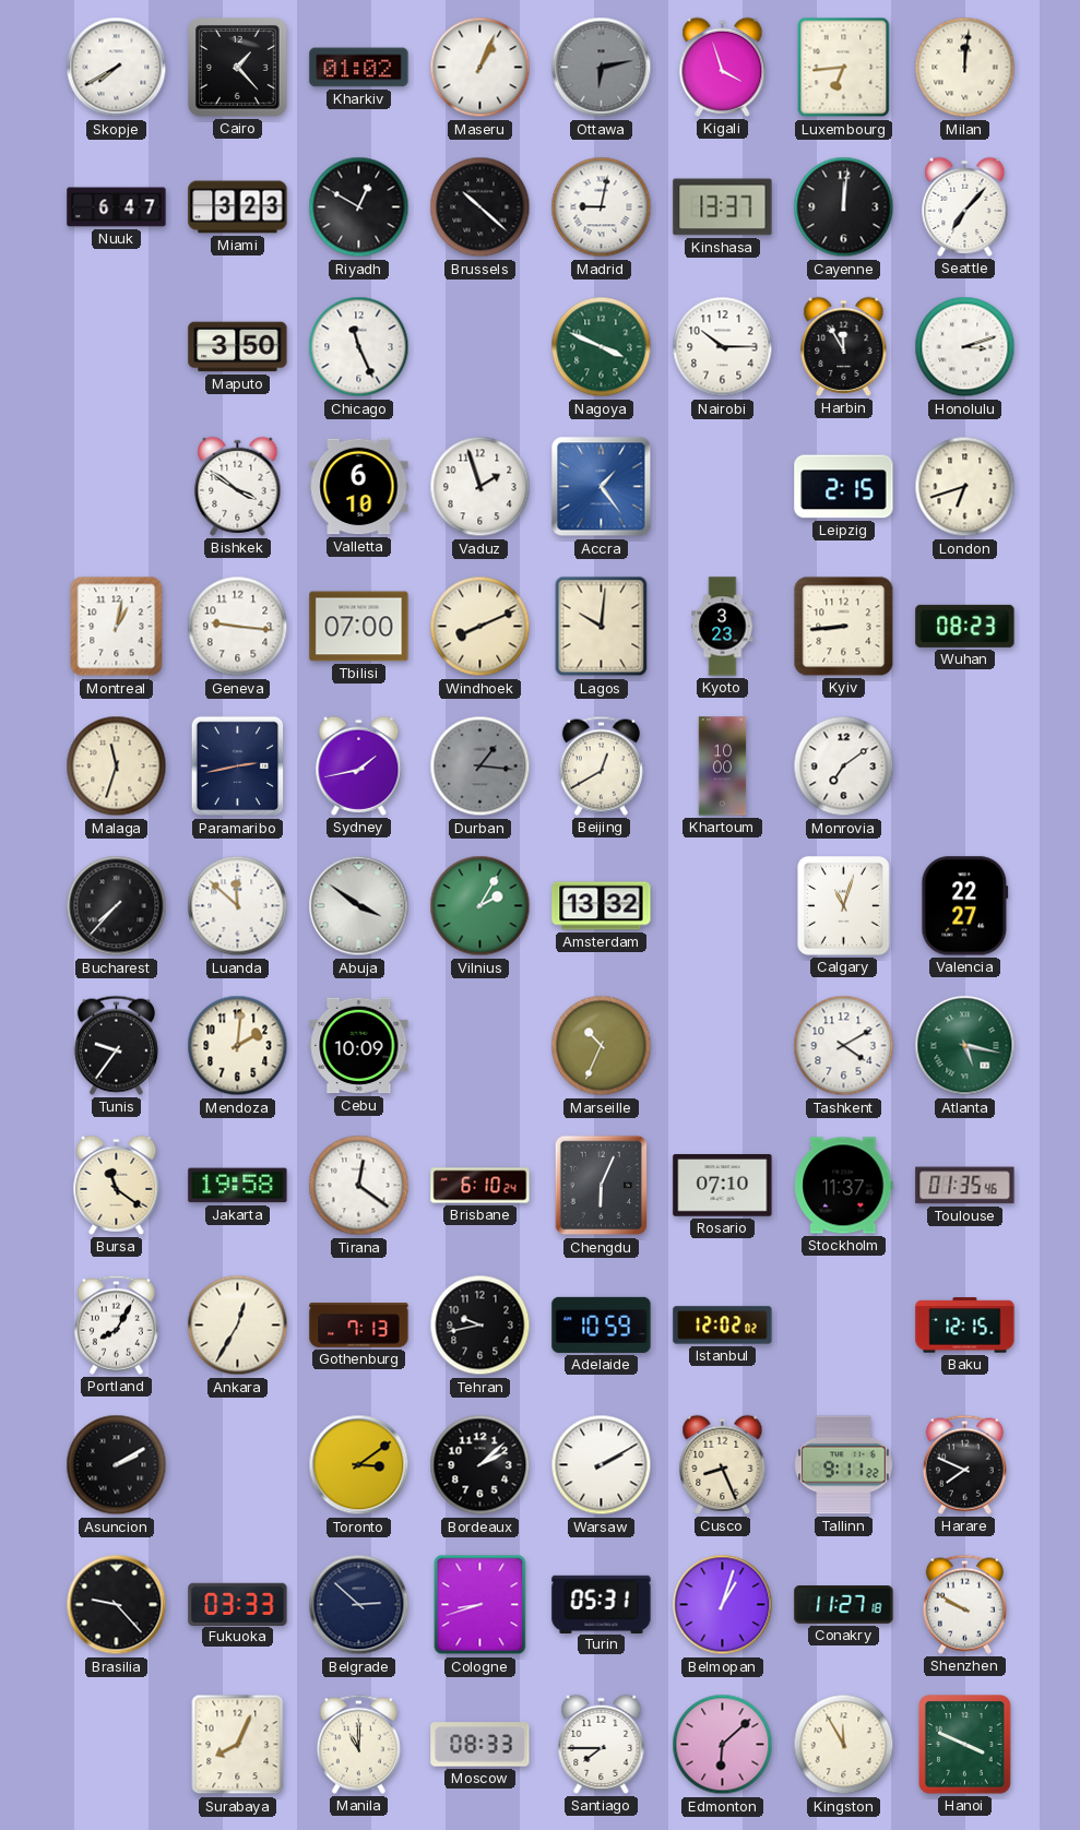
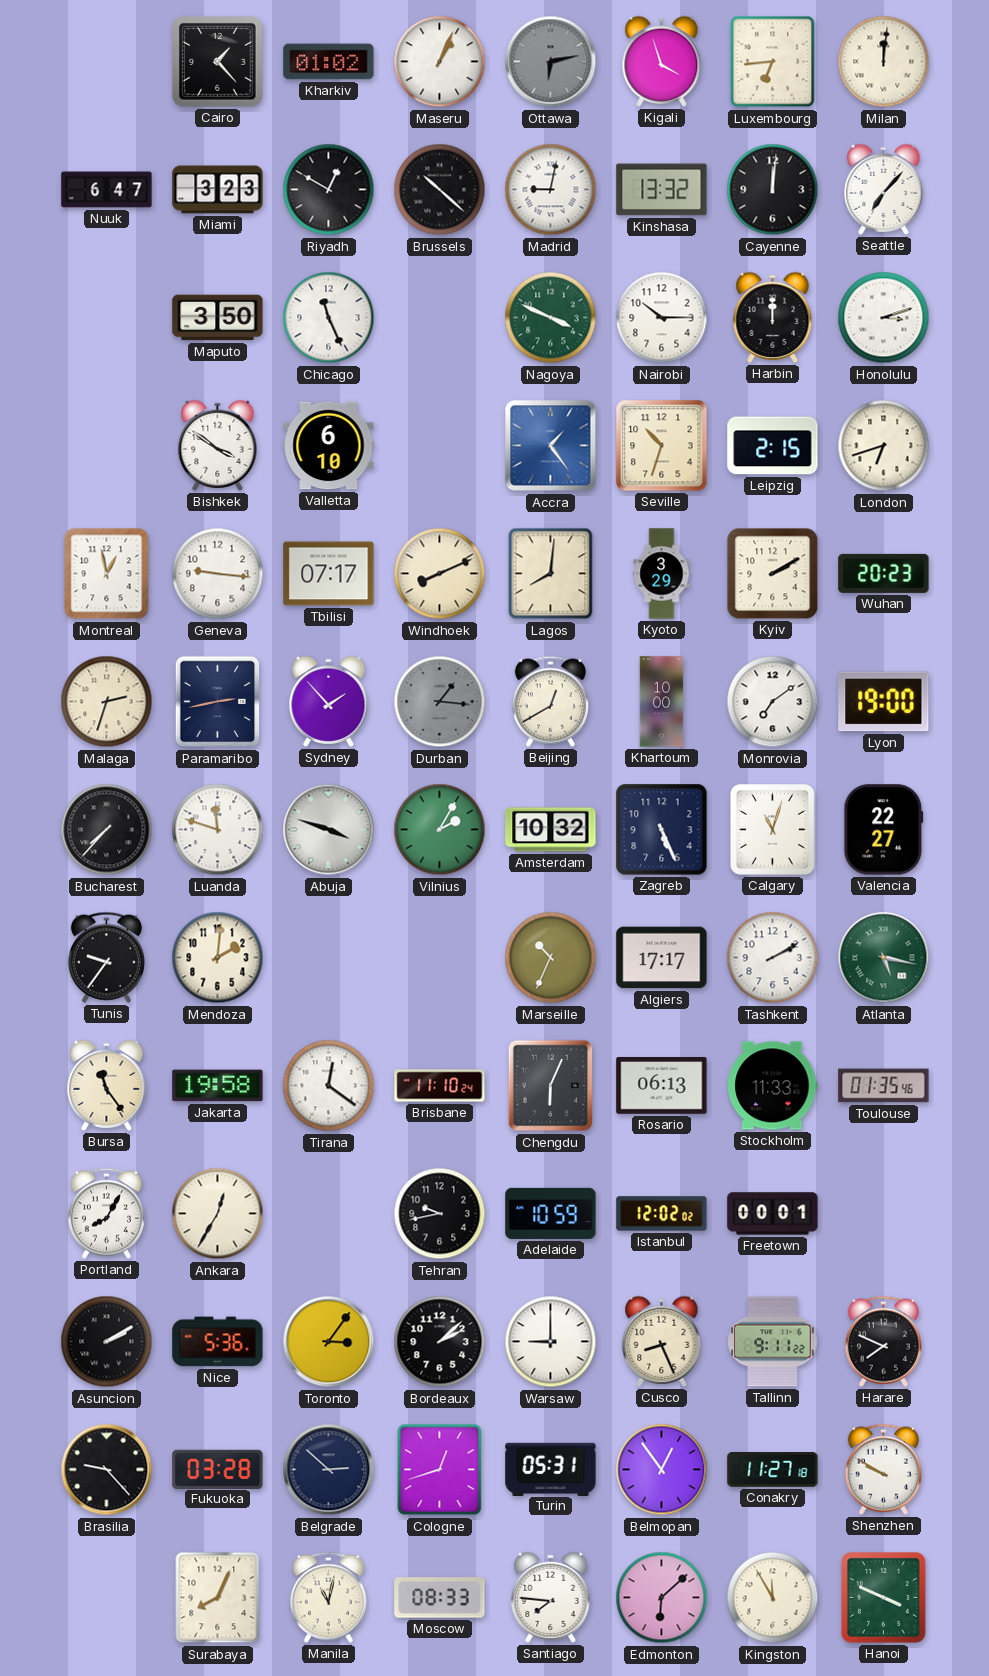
Skopje: 7:40 -> none (117, 68)
Kinshasa: 13:37 -> 13:32 (662, 190)
Harbin: 11:55 -> 12:00 (773, 317)
Vaduz: 1:57 -> none (480, 487)
Seville: none -> 10:33 (662, 446)
Montreal: 1:02 -> 12:58 (107, 574)
Tbilisi: 07:00 -> 07:17 (329, 574)
Lagos: 10:01 -> 8:01 (551, 574)
Kyoto: 3:23 -> 3:29 (662, 574)
Kyiv: 8:44 -> 2:10 (773, 574)
Wuhan: 08:23 -> 20:23 (884, 573)
Malaga: 11:33 -> 2:33 (107, 702)
Sydney: 1:43 -> 1:53 (329, 701)
Lyon: none -> 19:00 (884, 702)
Luanda: 11:52 -> 11:48 (218, 830)
Abuja: 3:51 -> 3:48 (329, 830)
Amsterdam: 13:32 -> 10:32 (551, 830)
Zagreb: none -> 5:26 (662, 830)
Cebu: 10:09 -> none (359, 1046)
Algiers: none -> 17:17 (662, 958)
Tashkent: 4:10 -> 2:10 (773, 958)
Bursa: 11:21 -> 11:24 (107, 1085)
Brisbane: 6:10 -> 11:10 (440, 1086)
Rosario: 07:10 -> 06:13 (662, 1086)
Stockholm: 11:37 -> 11:33 (773, 1086)
Gothenburg: 7:13 -> none (359, 1326)
Freetown: none -> 00:01 (773, 1214)
Baku: 12:15 -> none (965, 1326)
Nice: none -> 5:36 (218, 1342)
Toronto: 3:09 -> 3:06 (329, 1342)
Warsaw: 2:10 -> 9:00 (551, 1342)
Fukuoka: 03:33 -> 03:28 (218, 1469)
Cologne: 8:42 -> 12:42 (440, 1470)
Belmopan: 1:03 -> 12:54 (662, 1470)
Manila: 11:00 -> 11:02 (328, 1597)
Santiago: 7:45 -> 7:46 (551, 1597)
